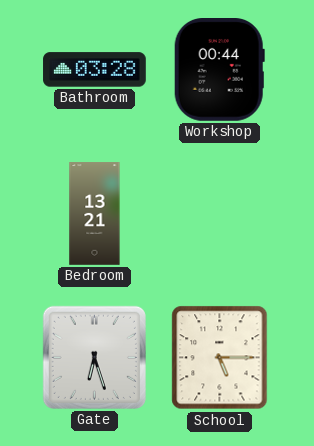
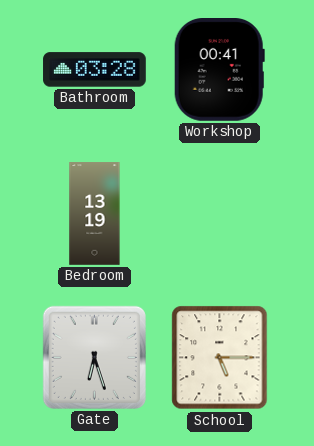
Workshop: 00:44 -> 00:41 (219, 70)
Bedroom: 13:21 -> 13:19 (95, 214)
